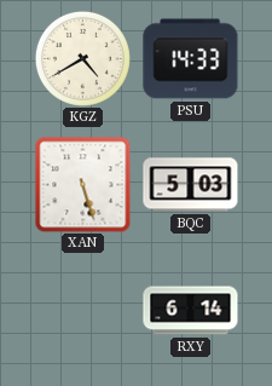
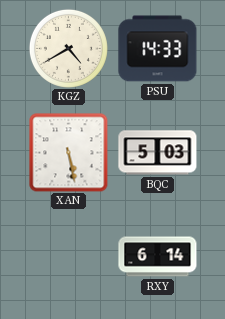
XAN: 5:27 -> 5:28 (69, 153)
